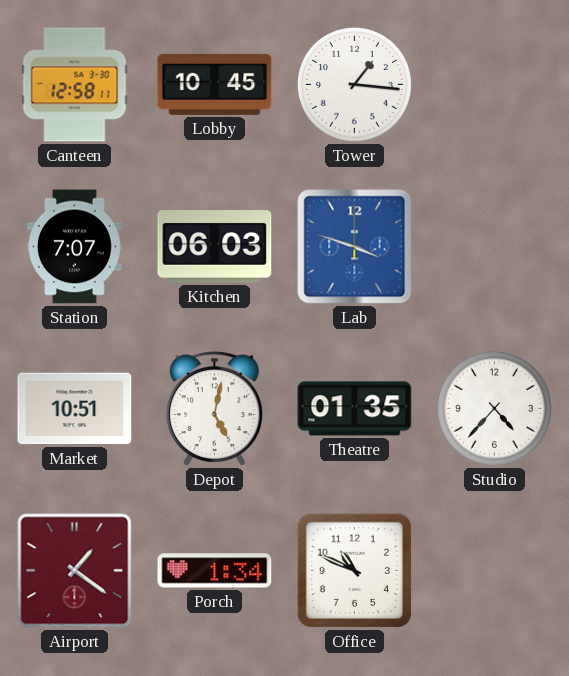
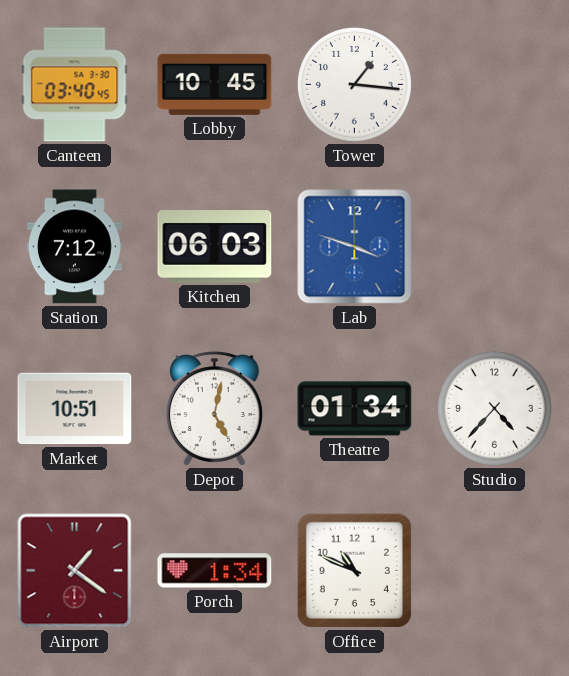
Canteen: 12:58 -> 03:40 (75, 85)
Station: 7:07 -> 7:12 (74, 247)
Theatre: 01:35 -> 01:34 (355, 409)
